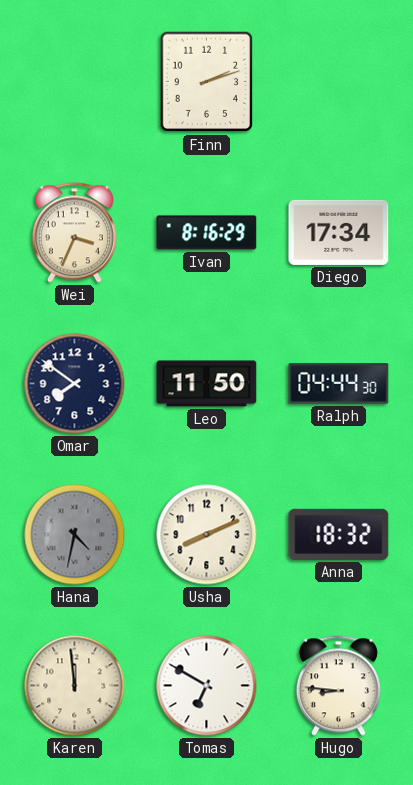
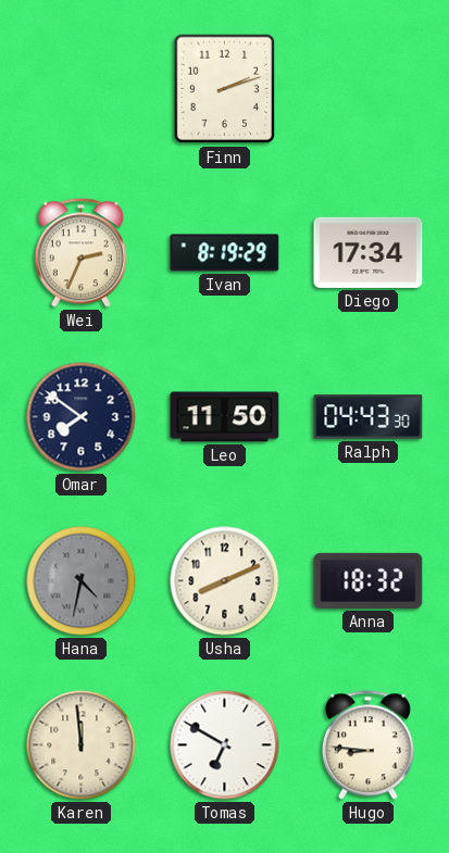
Wei: 3:34 -> 2:34 (80, 253)
Ivan: 8:16 -> 8:19 (225, 253)
Ralph: 04:44 -> 04:43 (369, 417)
